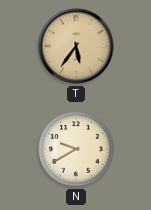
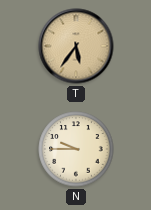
N: 9:40 -> 9:45 (76, 149)
